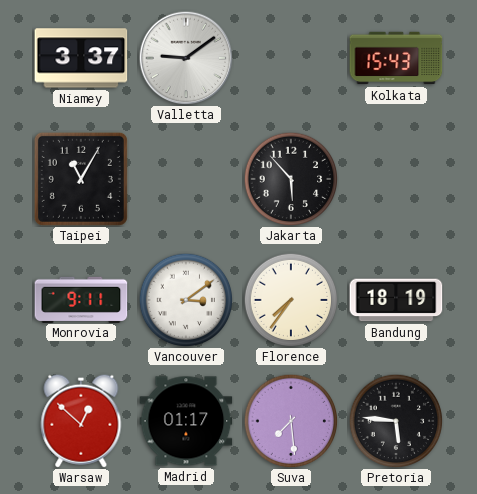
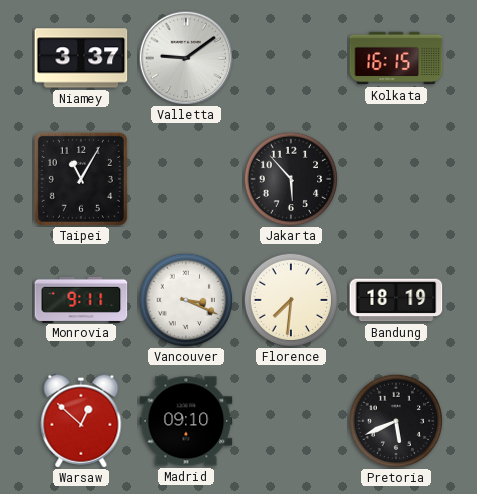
Kolkata: 15:43 -> 16:15 (396, 58)
Vancouver: 3:09 -> 3:19 (186, 300)
Florence: 7:36 -> 7:31 (291, 300)
Madrid: 01:17 -> 09:10 (186, 421)
Suva: 7:29 -> none (291, 421)
Pretoria: 5:46 -> 5:41 (396, 421)
